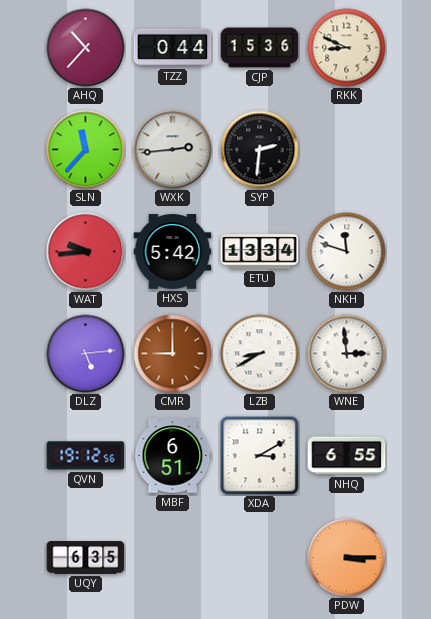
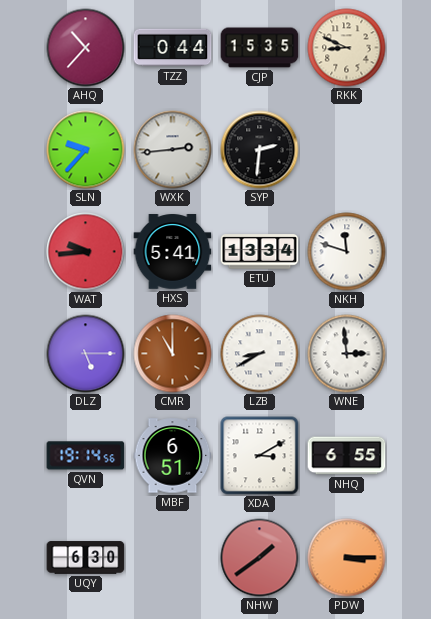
CJP: 15:36 -> 15:35 (260, 48)
SLN: 11:37 -> 9:37 (86, 150)
HXS: 5:42 -> 5:41 (173, 252)
DLZ: 5:14 -> 5:15 (86, 354)
CMR: 9:00 -> 11:00 (173, 354)
QVN: 19:12 -> 19:14 (86, 456)
UQY: 6:35 -> 6:30 (86, 558)
NHW: none -> 1:39 (260, 558)
